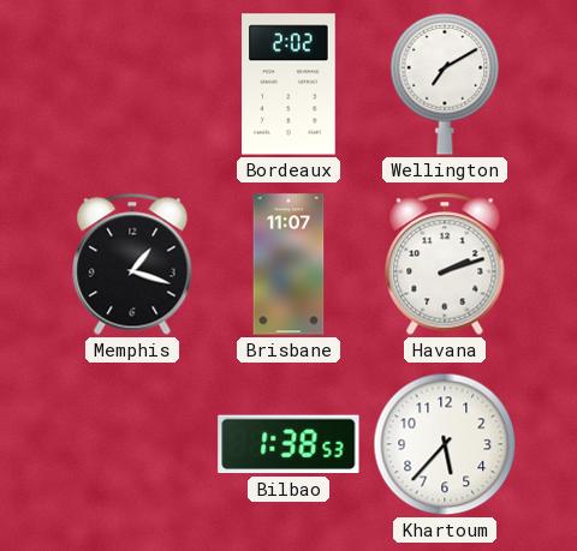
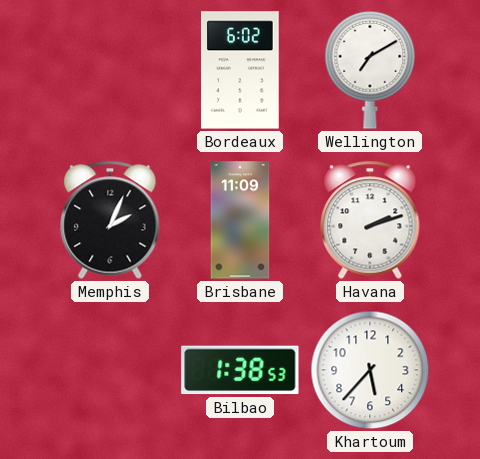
Bordeaux: 2:02 -> 6:02 (241, 70)
Memphis: 1:18 -> 2:04 (110, 220)
Brisbane: 11:07 -> 11:09 (240, 220)
